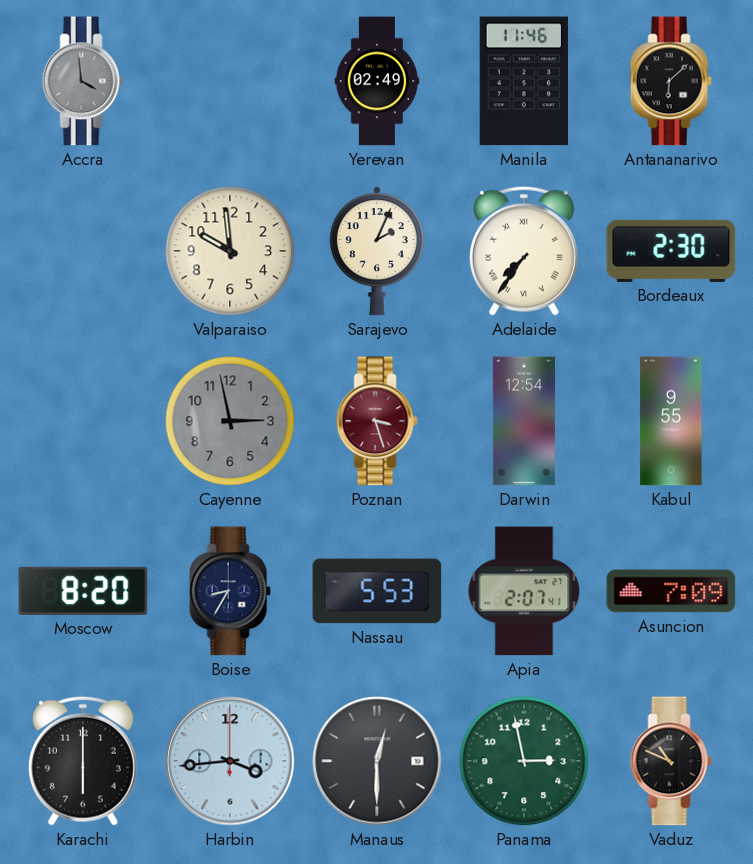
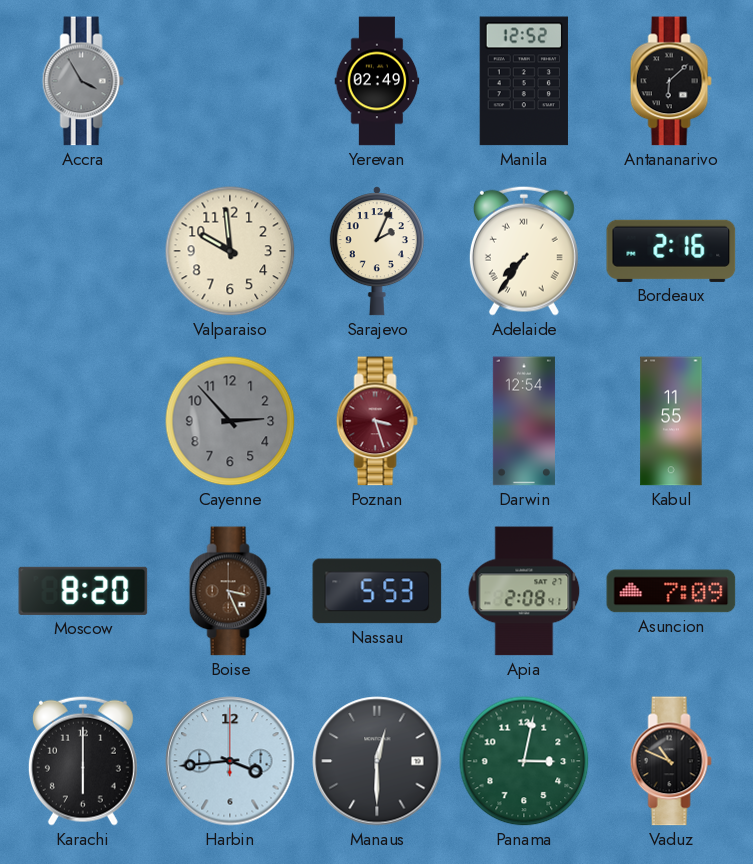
Accra: 3:59 -> 3:55 (83, 81)
Manila: 11:46 -> 12:52 (523, 81)
Bordeaux: 2:30 -> 2:16 (671, 251)
Cayenne: 2:58 -> 2:53 (230, 421)
Kabul: 9:55 -> 11:55 (671, 421)
Boise: 8:35 -> 3:26 (230, 591)
Boise dial: navy -> brown (230, 591)
Apia: 2:07 -> 2:08 (524, 591)
Panama: 2:58 -> 3:02 (524, 761)
